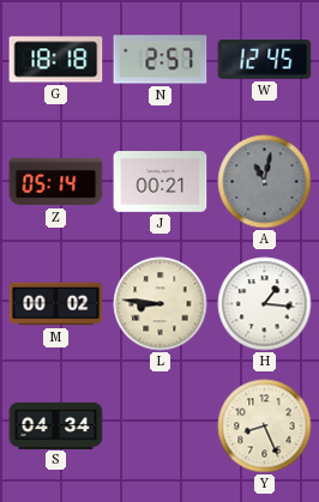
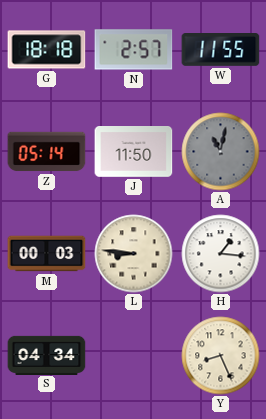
W: 12:45 -> 11:55 (221, 50)
J: 00:21 -> 11:50 (134, 152)
M: 00:02 -> 00:03 (47, 254)
